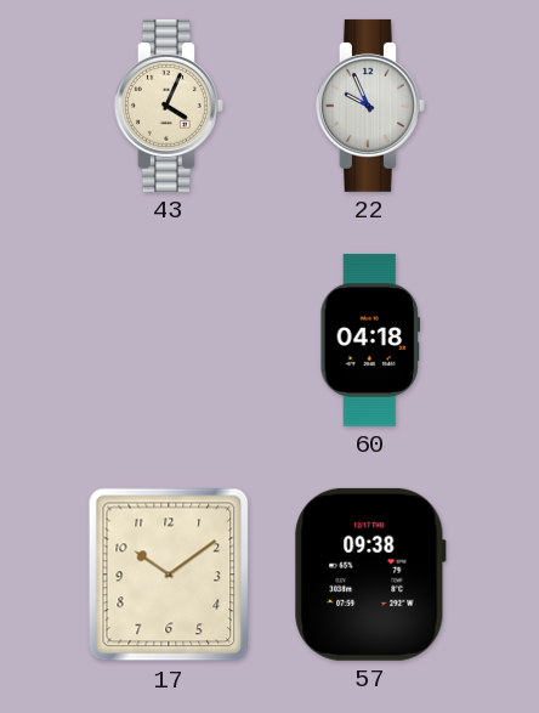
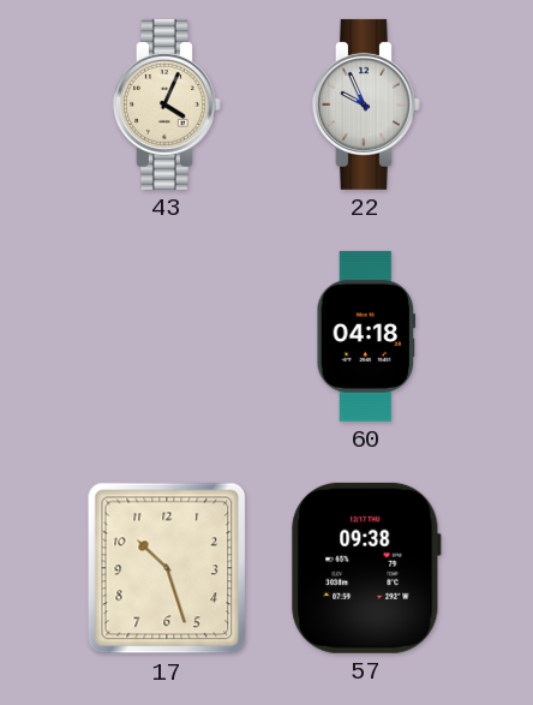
17: 10:09 -> 10:27 (167, 568)
